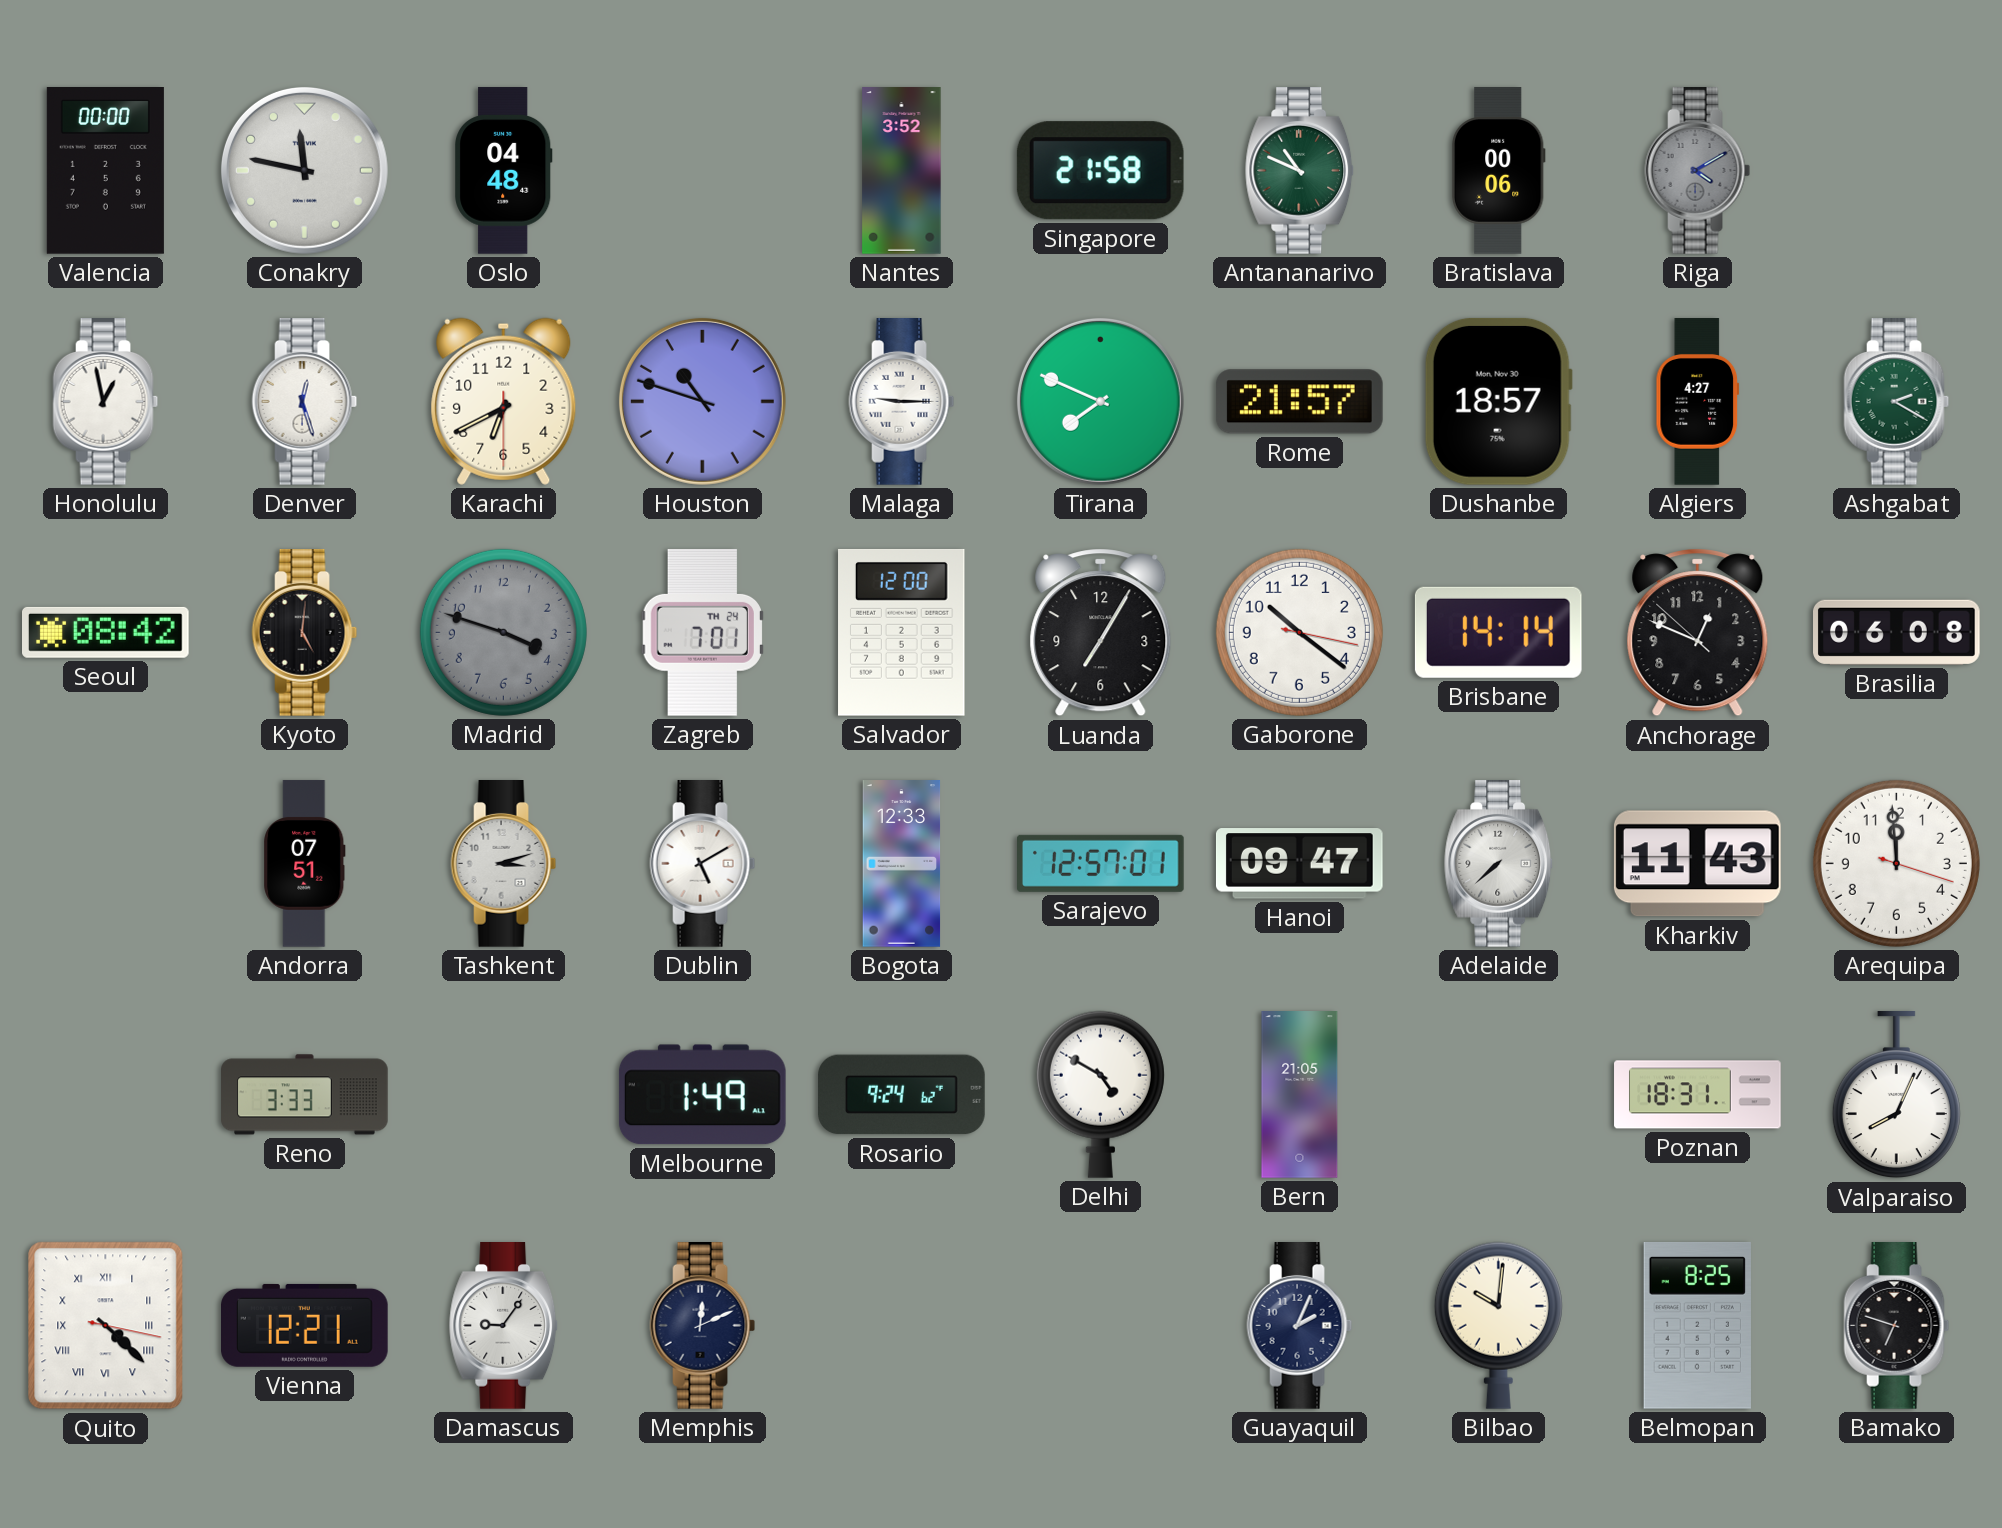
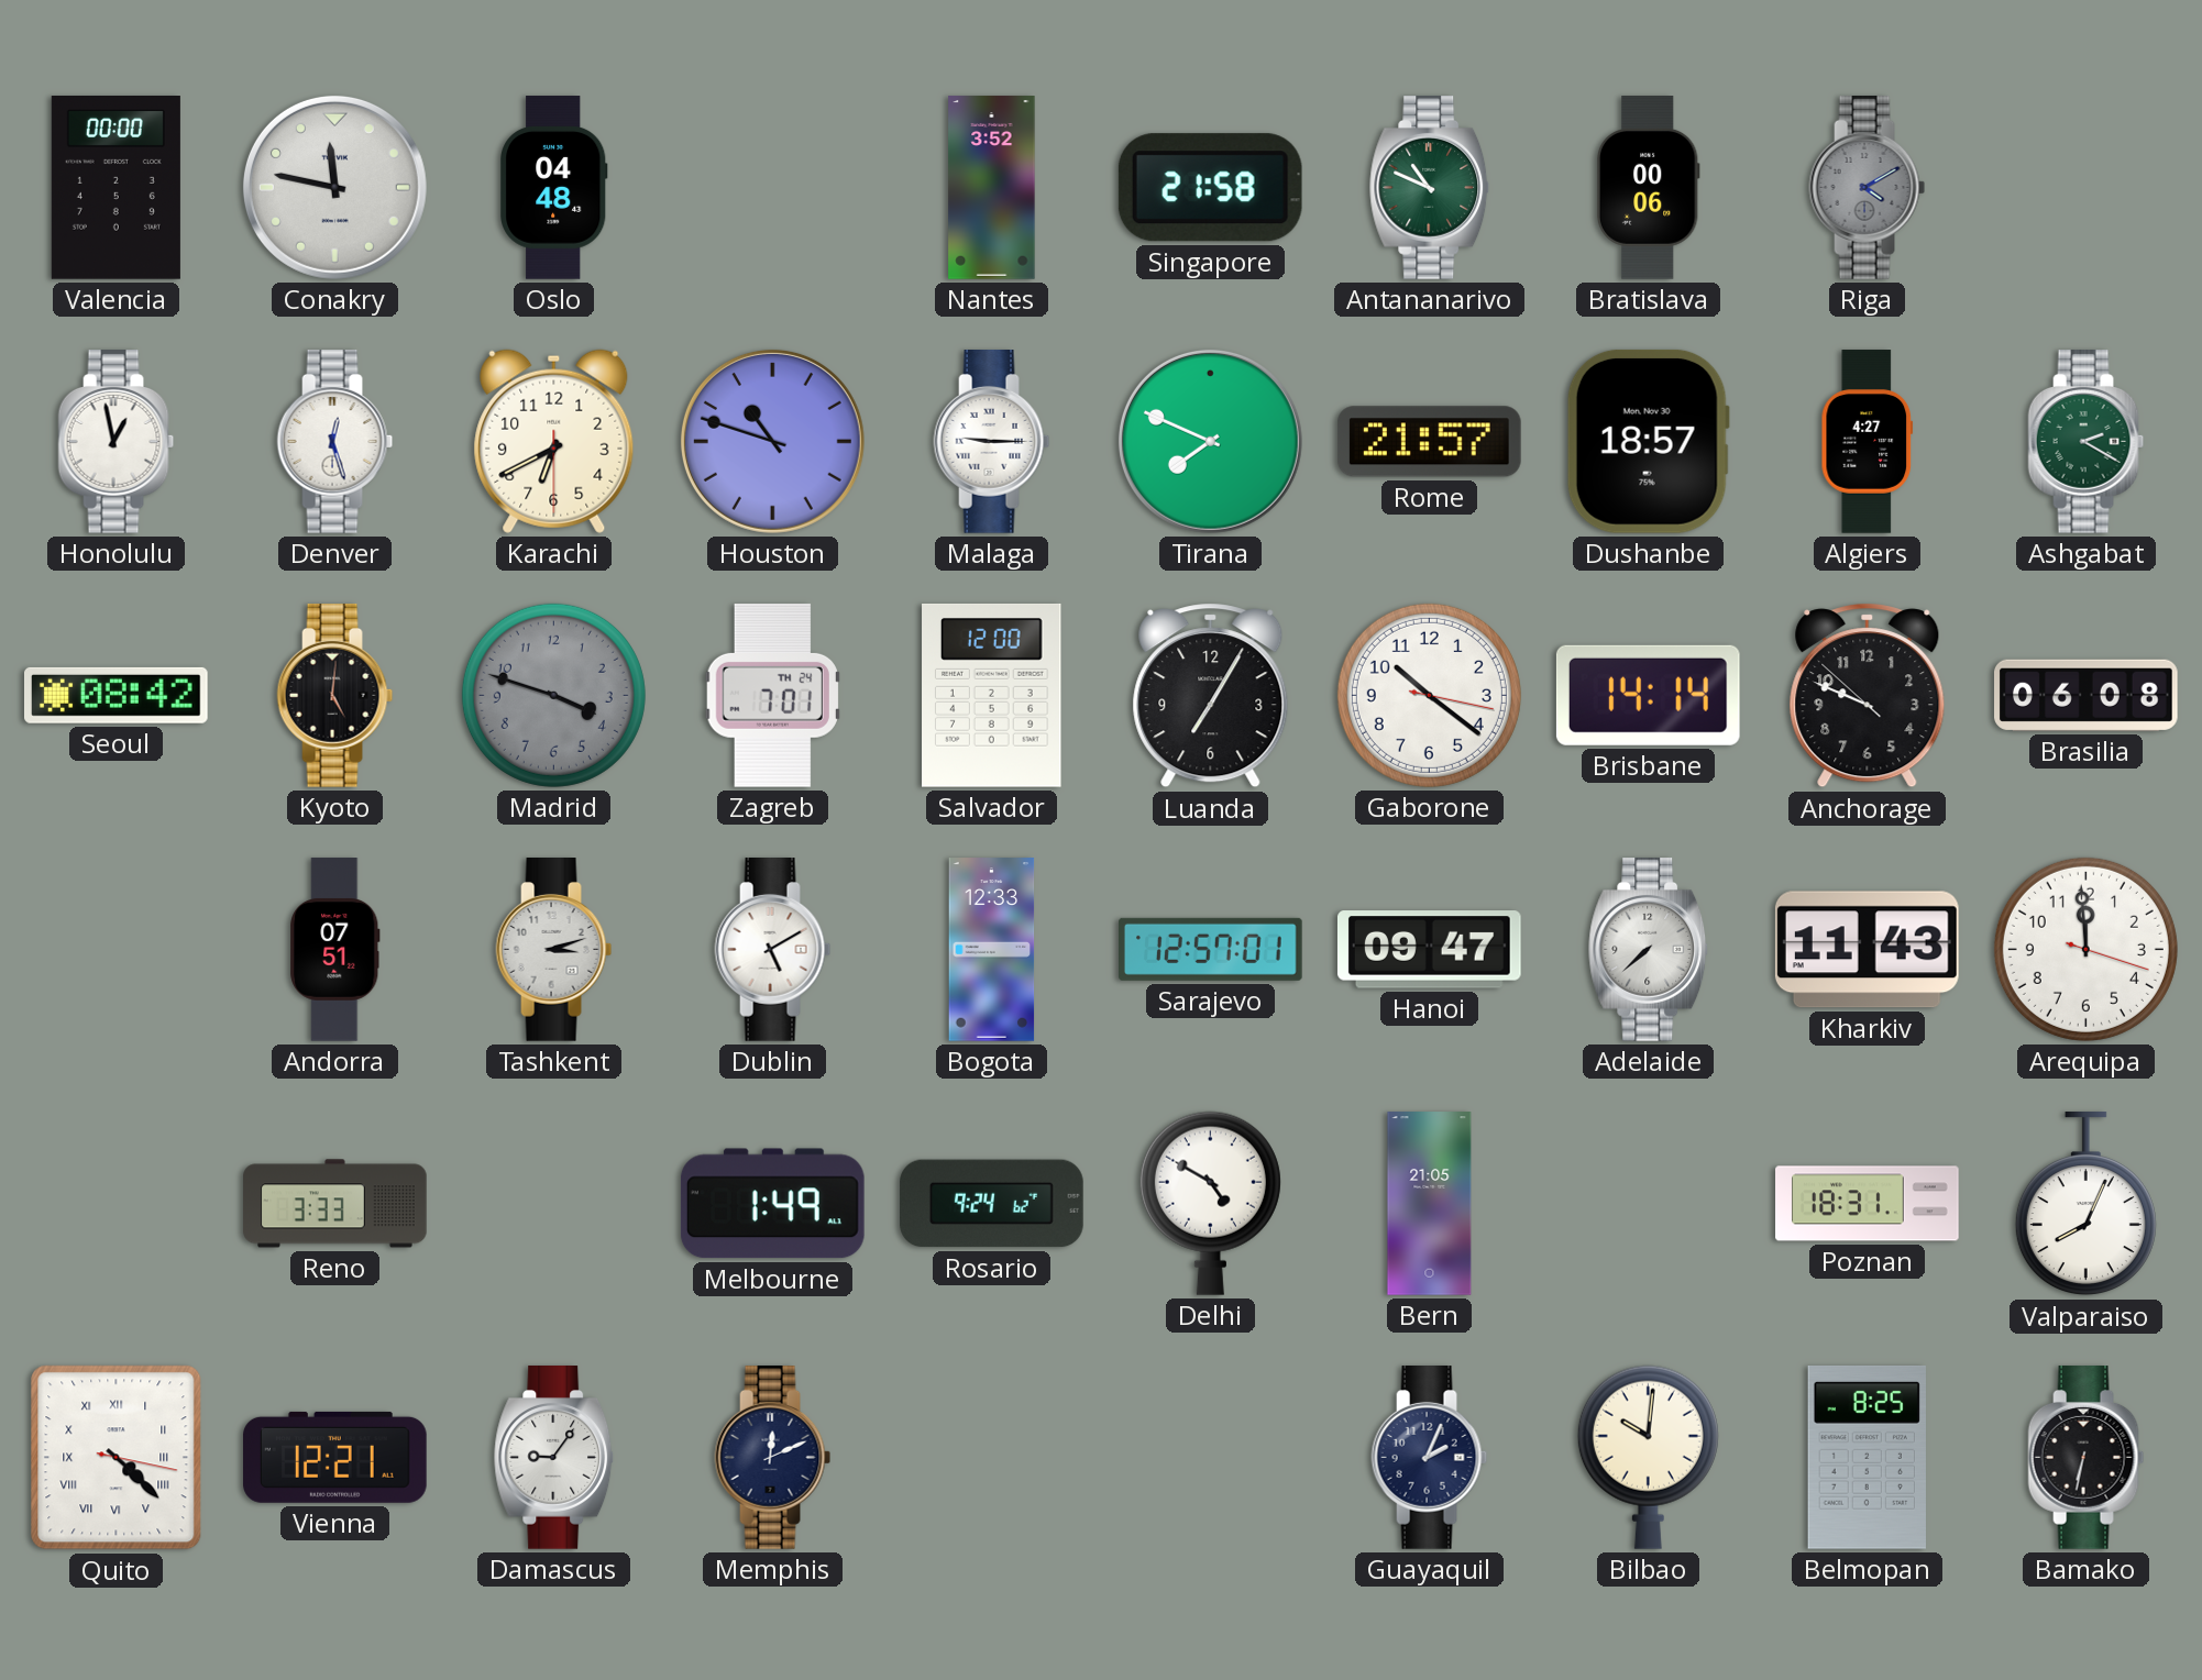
Anchorage: 12:48 -> 9:48 (1868, 696)
Bamako: 6:48 -> 6:32 (2087, 1458)
